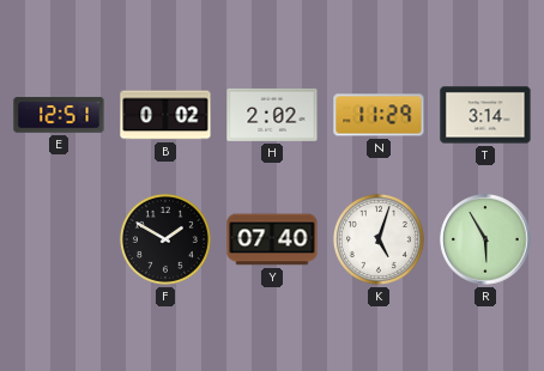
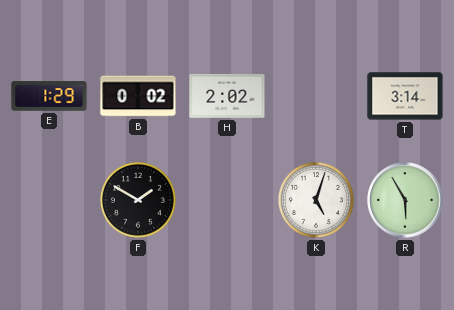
E: 12:51 -> 1:29 (49, 96)
N: 11:29 -> none (379, 115)
Y: 07:40 -> none (272, 239)
